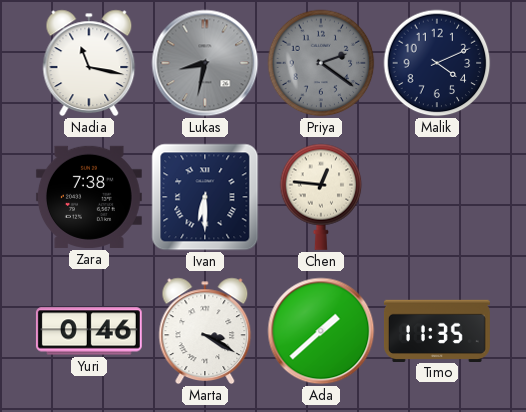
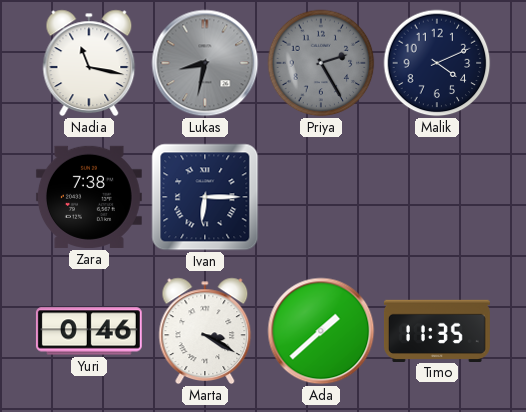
Priya: 2:21 -> 2:25 (321, 63)
Ivan: 6:30 -> 6:15 (205, 197)
Chen: 12:46 -> none (321, 197)
